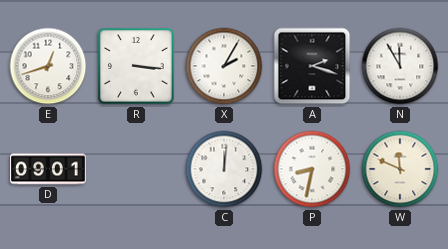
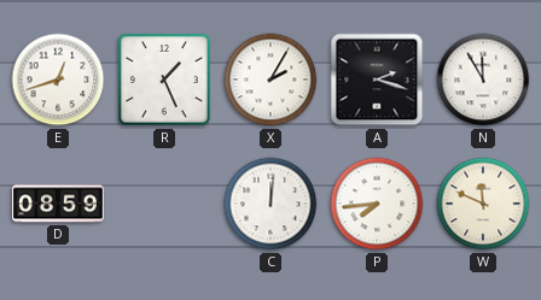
R: 3:16 -> 1:26 (164, 80)
D: 09:01 -> 08:59 (59, 204)
P: 8:32 -> 7:44 (377, 204)
